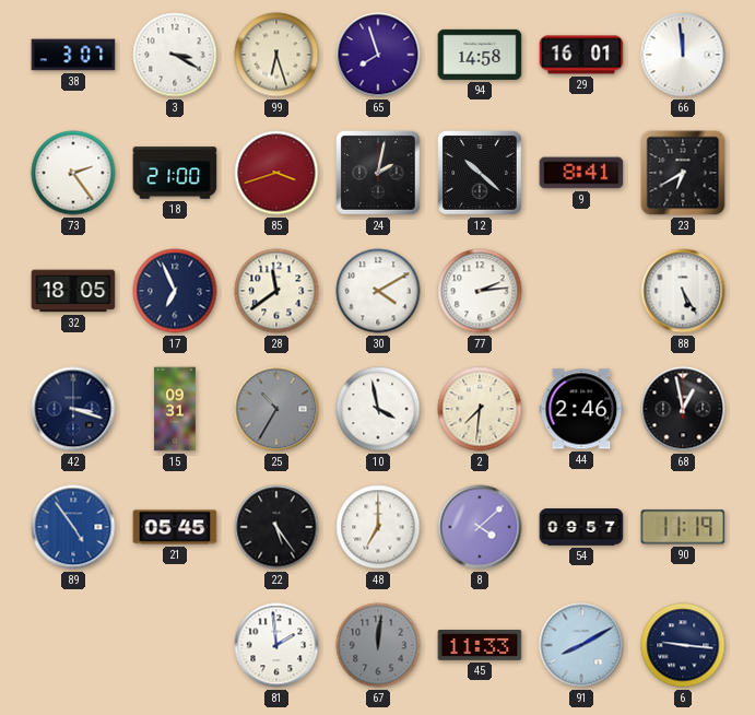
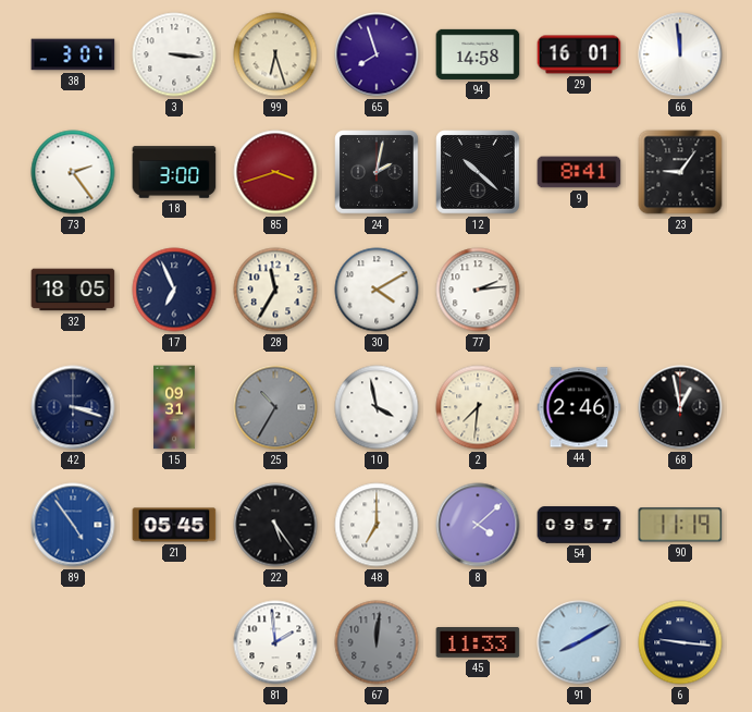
3: 3:20 -> 3:16 (174, 54)
18: 21:00 -> 3:00 (174, 172)
23: 6:40 -> 9:06 (680, 172)
28: 11:39 -> 11:35 (275, 290)
88: 5:25 -> none (683, 291)
